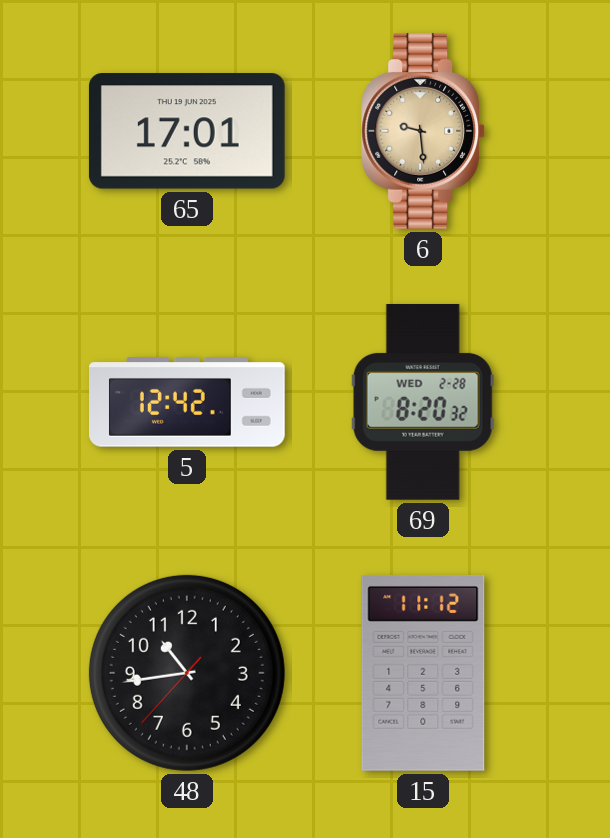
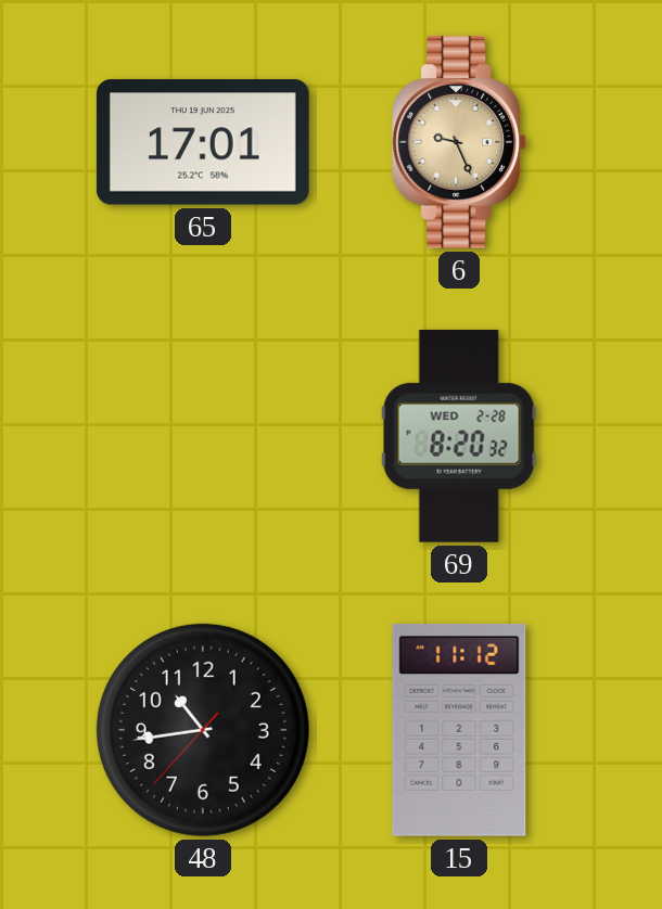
6: 9:29 -> 9:26 (460, 142)
5: 12:42 -> none (188, 402)
